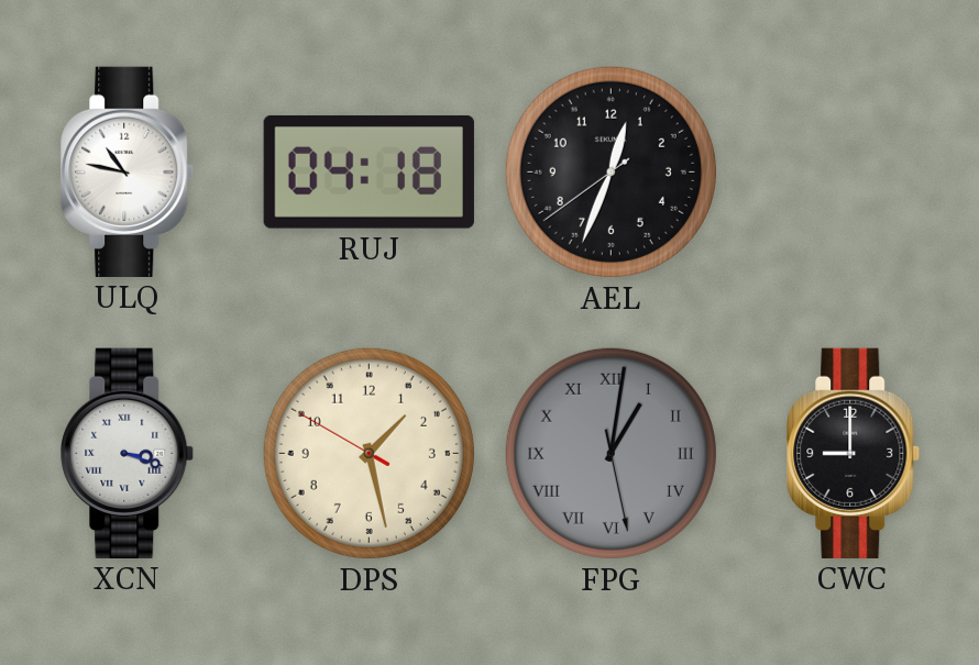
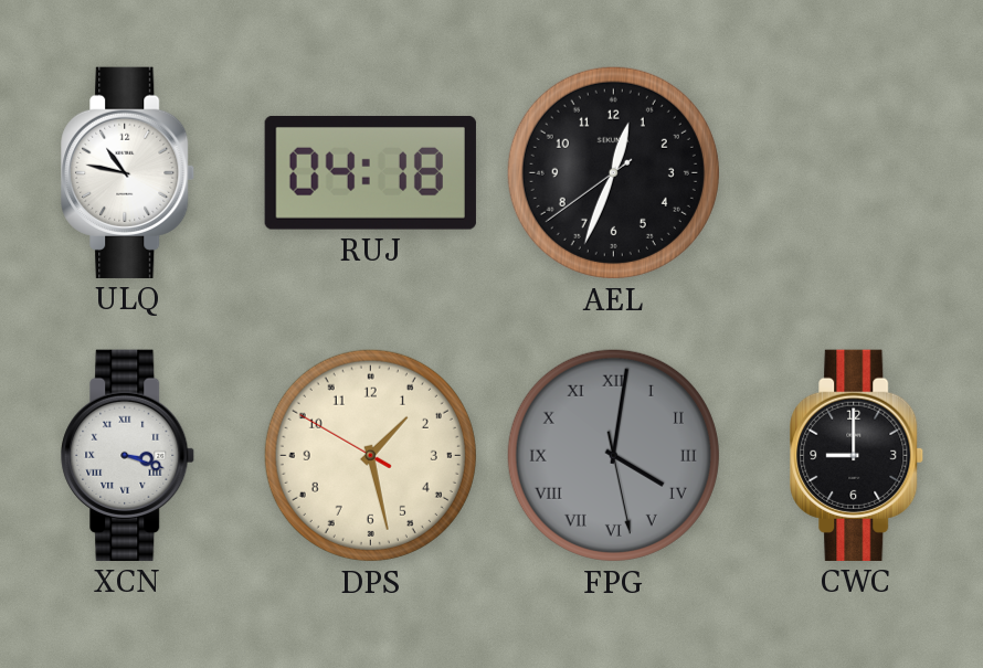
FPG: 1:01 -> 4:01 (613, 455)
